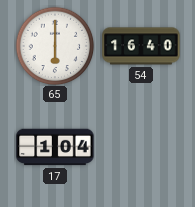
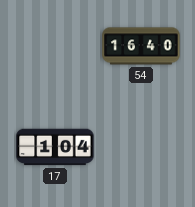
65: 6:00 -> none (55, 46)
